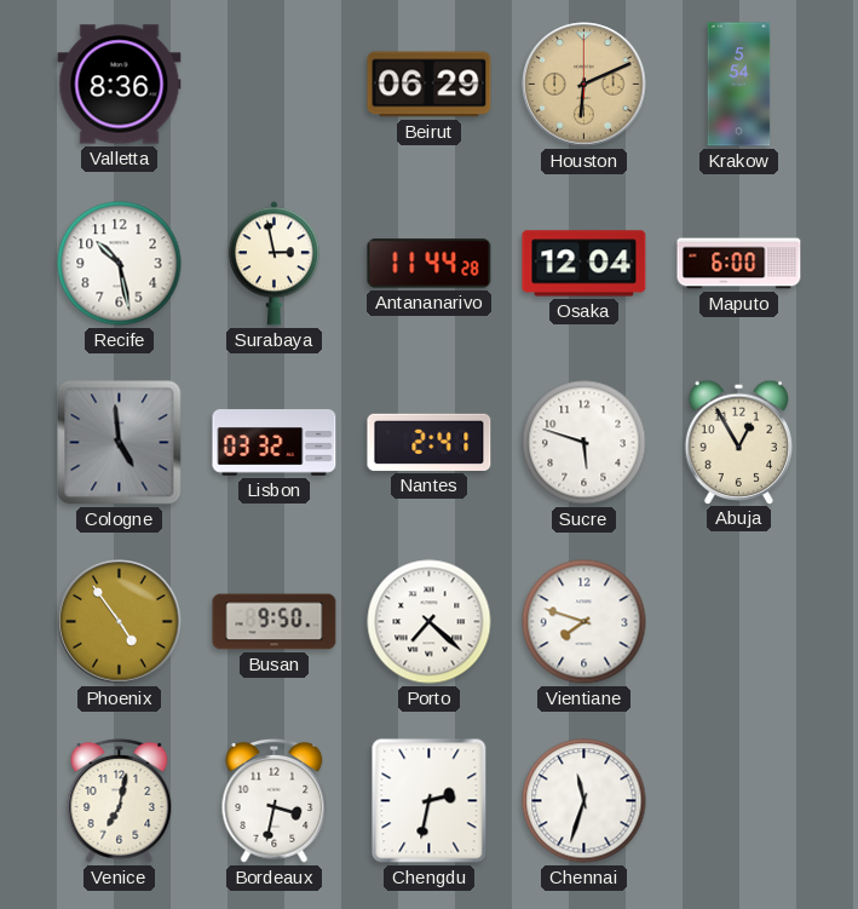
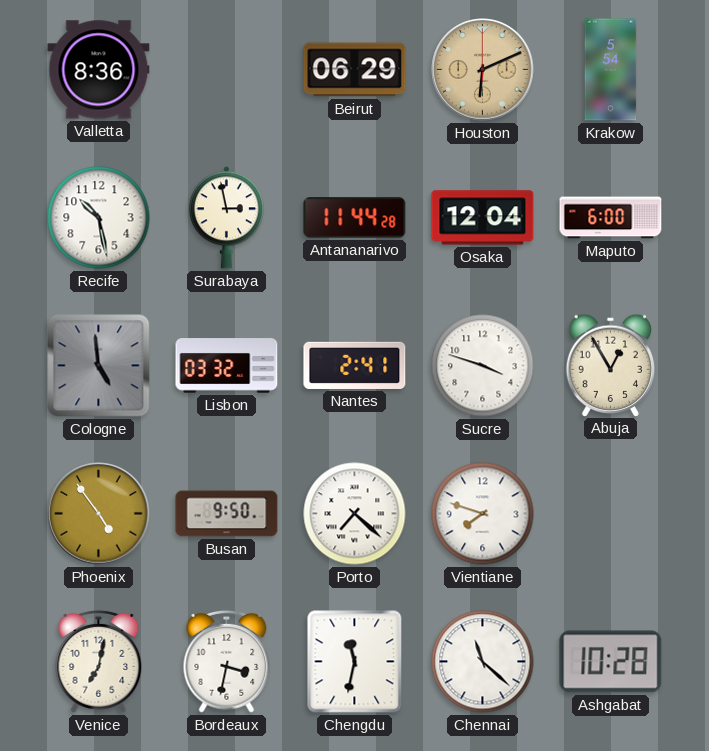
Sucre: 5:48 -> 3:48 (483, 366)
Chengdu: 2:32 -> 11:32 (355, 662)
Chennai: 11:33 -> 11:22 (483, 662)
Ashgabat: none -> 10:28 (611, 662)
